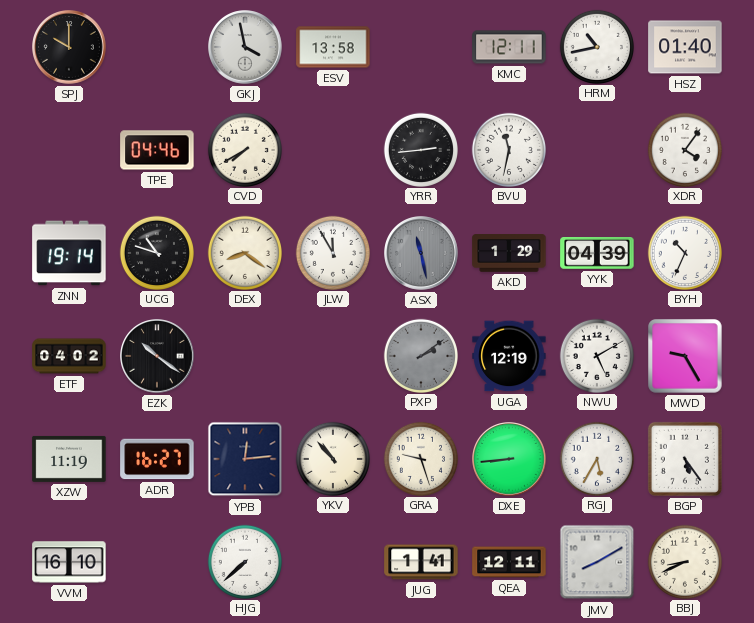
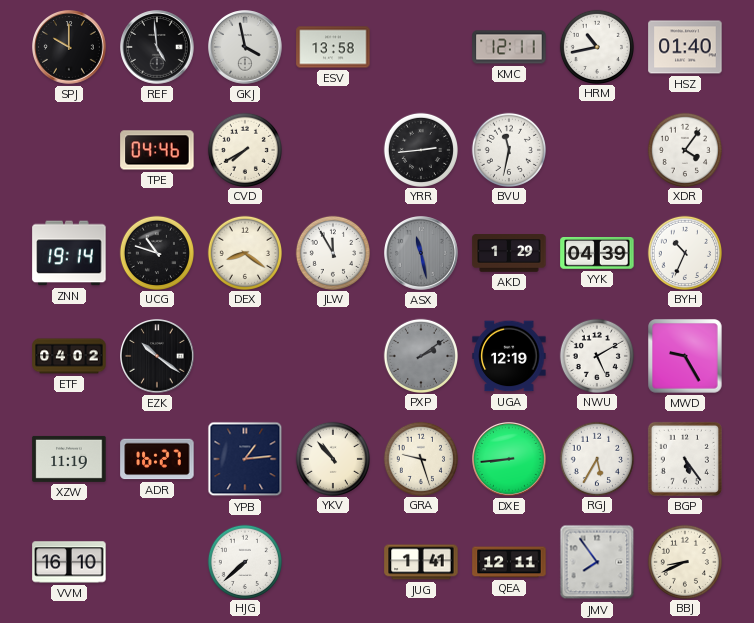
REF: none -> 4:59 (157, 47)
YPB: 12:14 -> 1:14 (245, 459)
JMV: 8:10 -> 7:54 (597, 562)
